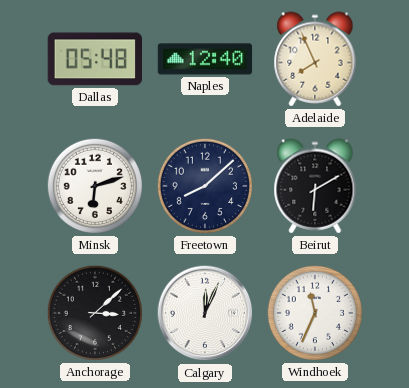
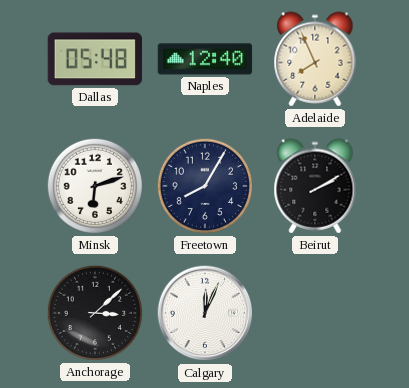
Freetown: 8:08 -> 8:05 (205, 186)
Beirut: 6:10 -> 2:10 (315, 186)
Windhoek: 11:34 -> none (315, 313)
